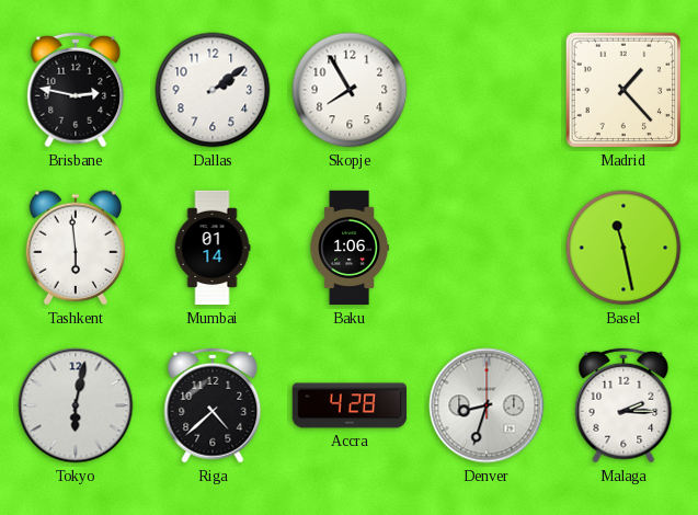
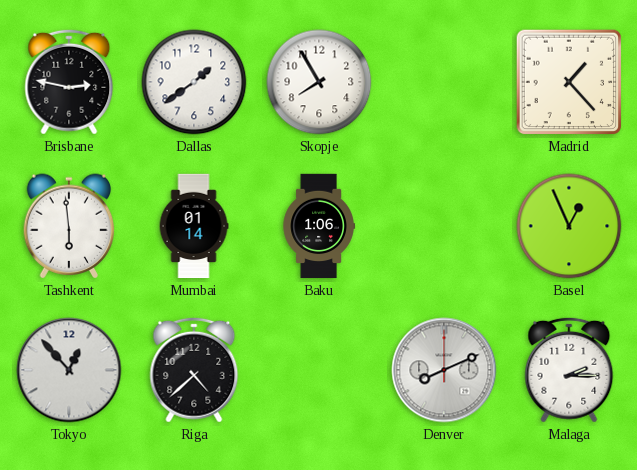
Dallas: 2:09 -> 1:39 (194, 82)
Basel: 11:28 -> 12:56 (569, 226)
Tokyo: 6:02 -> 12:53 (69, 370)
Accra: 4:28 -> none (350, 405)
Denver: 8:33 -> 8:11 (444, 370)
